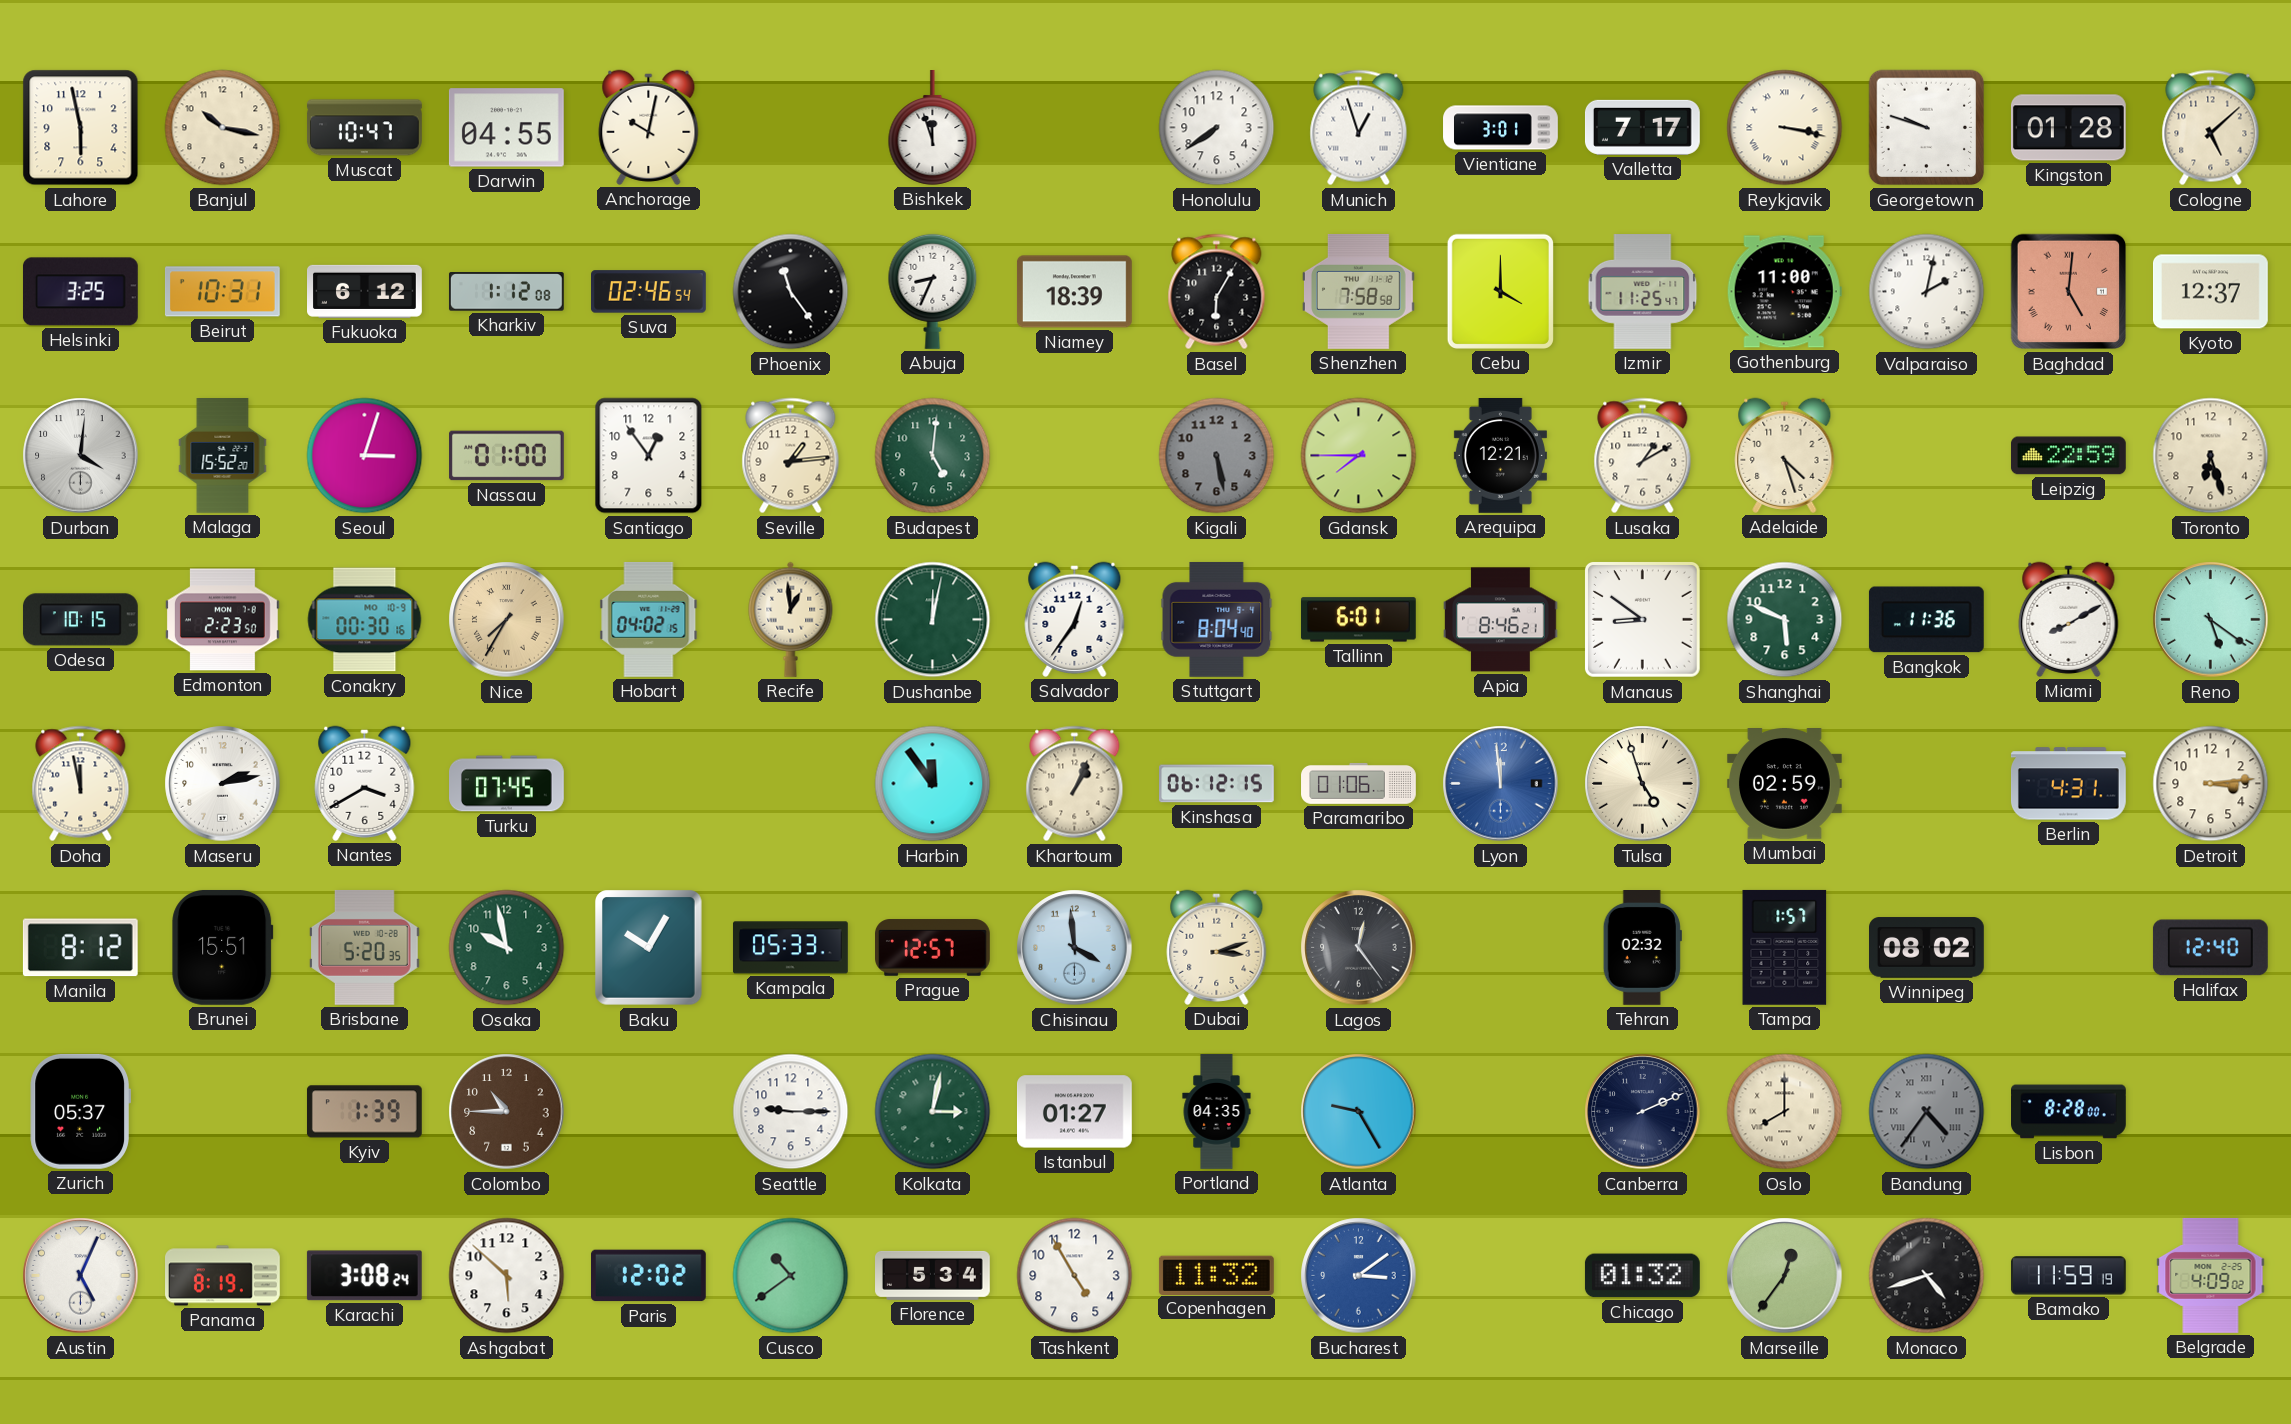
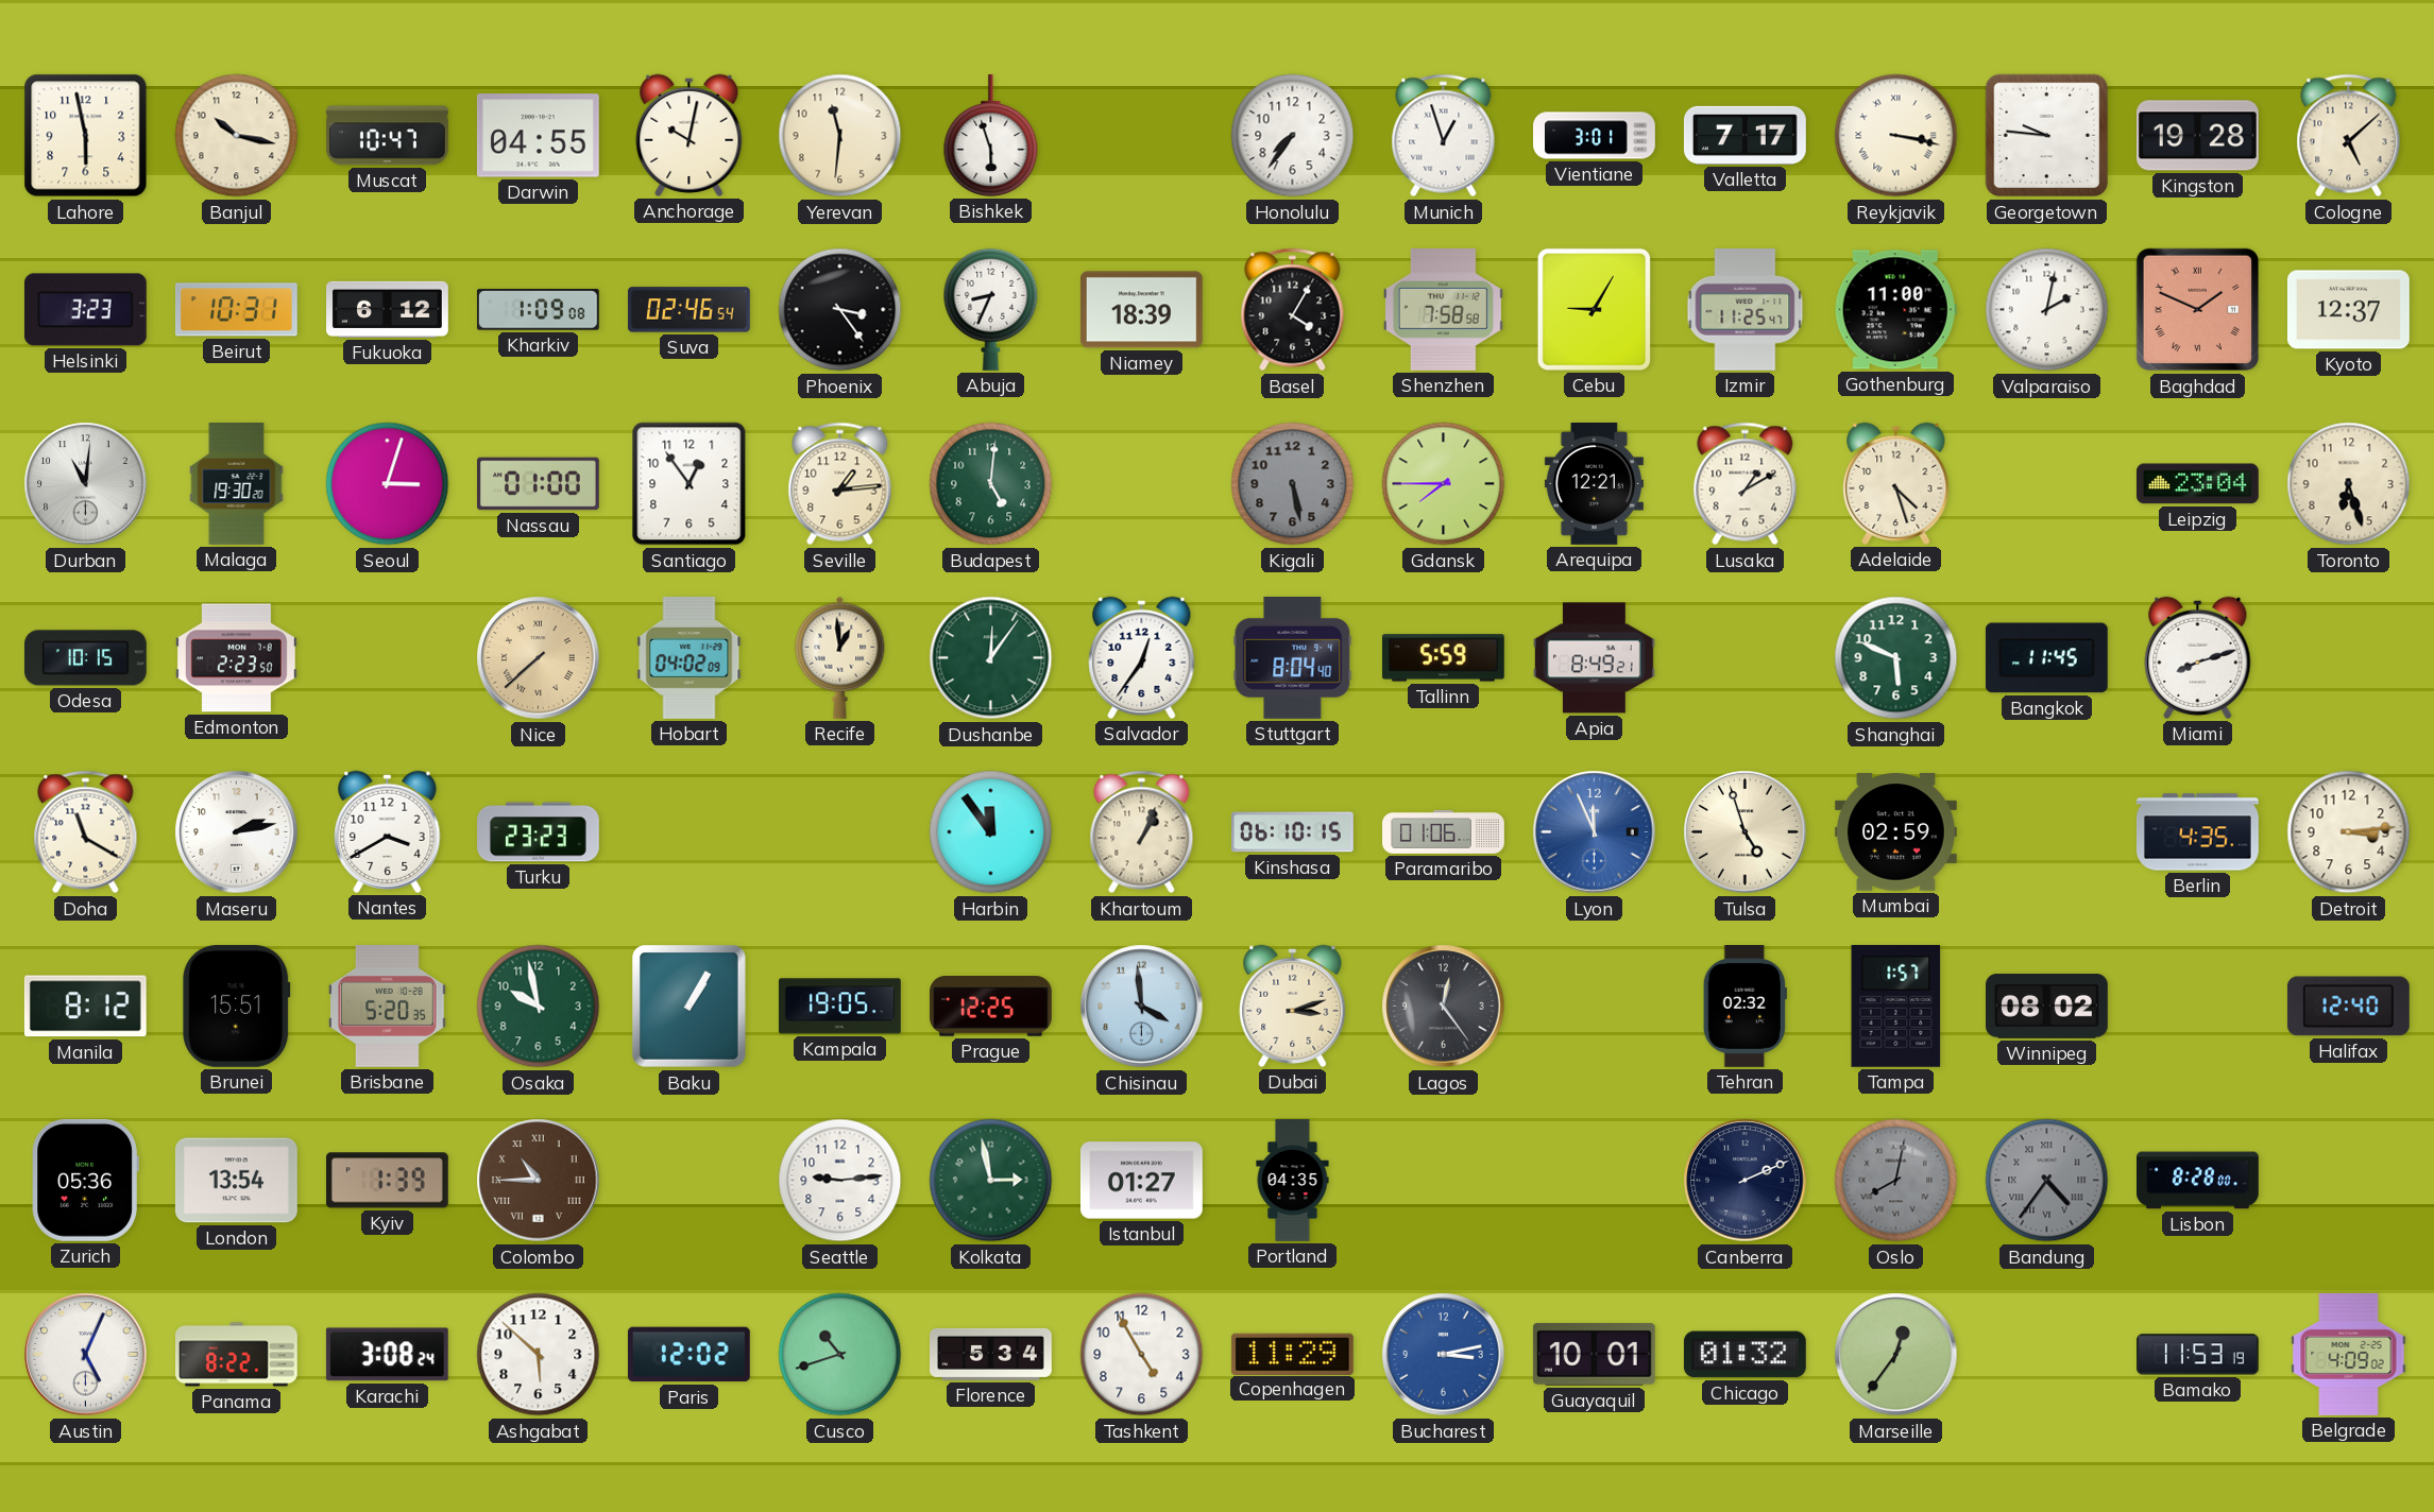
Yerevan: none -> 11:31 (840, 136)
Bishkek: 11:57 -> 5:57 (991, 136)
Honolulu: 7:39 -> 7:36 (1293, 136)
Georgetown: 9:48 -> 9:46 (2047, 136)
Kingston: 01:28 -> 19:28 (2197, 136)
Helsinki: 3:25 -> 3:23 (85, 310)
Kharkiv: 1:12 -> 1:09 (538, 310)
Phoenix: 11:24 -> 3:24 (840, 310)
Basel: 6:05 -> 4:05 (1293, 310)
Cebu: 4:00 -> 9:05 (1594, 309)
Baghdad: 5:01 -> 1:49 (2198, 310)
Durban: 4:01 -> 11:01 (86, 484)
Malaga: 15:52 -> 19:30 (237, 484)
Leipzig: 22:59 -> 23:04 (2197, 484)
Conakry: 00:30 -> none (365, 620)
Nice: 7:35 -> 7:38 (539, 658)
Hobart: 04:02:15 -> 04:02:09 (690, 657)
Dushanbe: 12:02 -> 12:06 (991, 658)
Tallinn: 6:01 -> 5:59 (1443, 658)
Apia: 8:46 -> 8:49 (1595, 658)
Manaus: 8:51 -> none (1642, 619)
Bangkok: 11:36 -> 11:45 (2046, 658)
Miami: 8:10 -> 8:12 (2198, 657)
Reno: 5:21 -> none (2211, 620)
Doha: 11:58 -> 11:20 (86, 832)
Turku: 07:45 -> 23:23 (539, 832)
Kinshasa: 06:12 -> 06:10 (1293, 832)
Lyon: 11:59 -> 11:56 (1595, 832)
Berlin: 4:31 -> 4:35 (2197, 832)
Baku: 10:05 -> 1:05 (690, 1007)
Kampala: 05:33 -> 19:05 (839, 1007)
Prague: 12:57 -> 12:25 (991, 1007)
Zurich: 05:37 -> 05:36 (85, 1180)
London: none -> 13:54 (236, 1181)
Colombo numerals: Arabic -> Roman (539, 1181)
Seattle: 9:15 -> 9:14 (840, 1181)
Kolkata: 3:02 -> 2:58 (991, 1181)
Atlanta: 9:25 -> none (1359, 1112)
Oslo: 8:00 -> 8:02 (1896, 1181)
Oslo dial: cream -> grey (1896, 1181)
Panama: 8:19 -> 8:22 (237, 1355)
Cusco: 10:39 -> 10:42 (840, 1355)
Copenhagen: 11:32 -> 11:29 (1292, 1354)
Bucharest: 3:09 -> 3:13 (1444, 1355)
Guayaquil: none -> 10:01 (1594, 1354)
Monaco: 4:42 -> none (1927, 1276)
Bamako: 11:59 -> 11:53 (2197, 1355)
